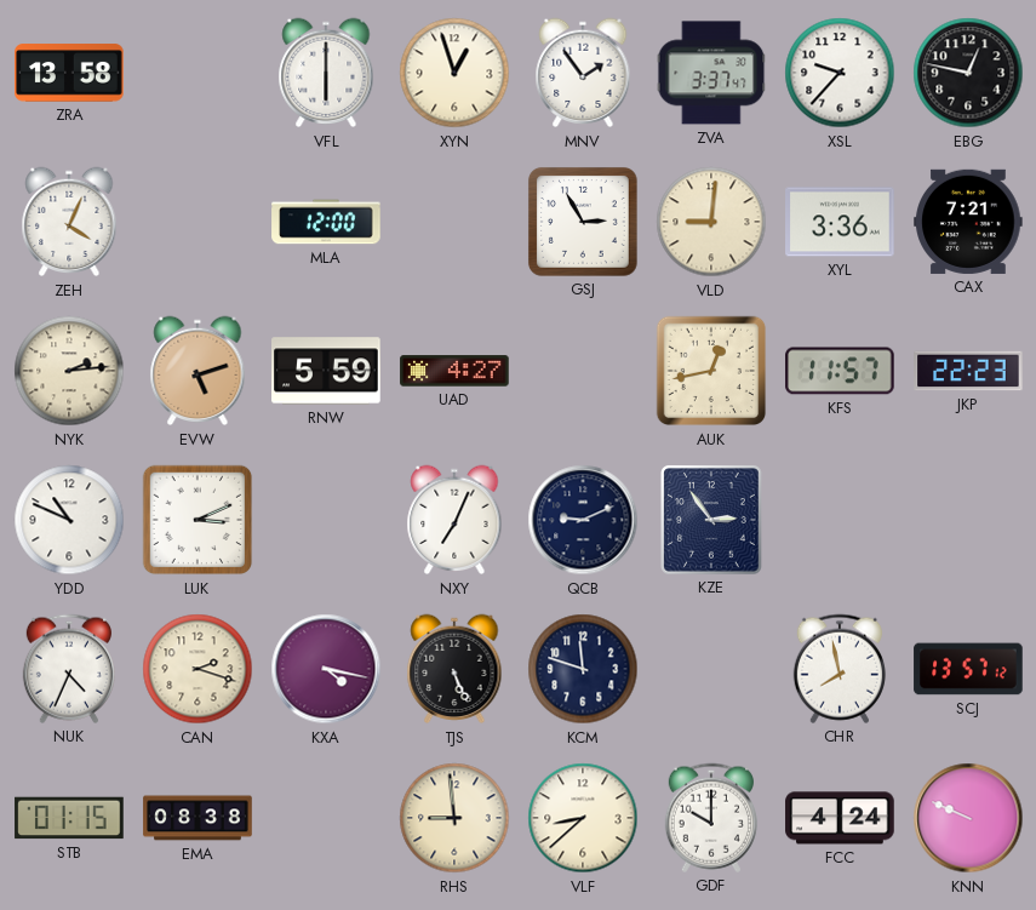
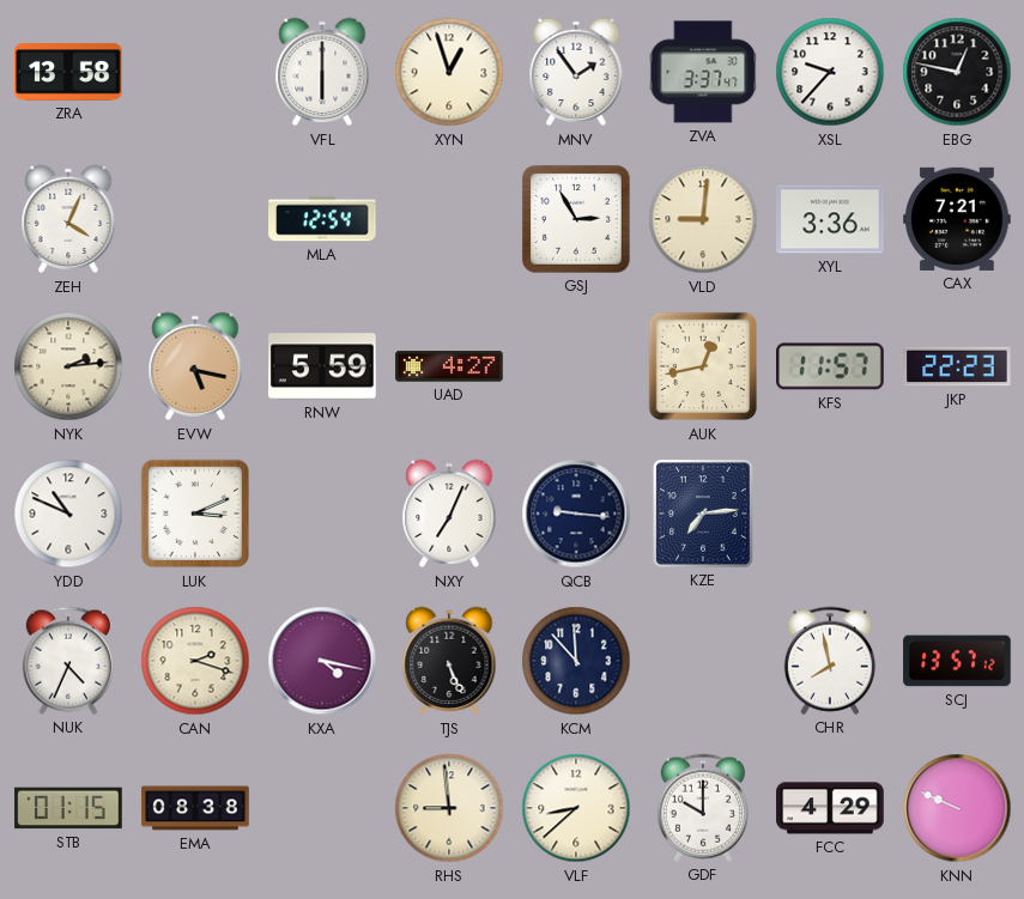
MLA: 12:00 -> 12:54 (322, 219)
EVW: 5:12 -> 5:17 (195, 366)
QCB: 9:11 -> 9:16 (576, 514)
KZE: 2:54 -> 7:14 (704, 514)
KCM: 11:48 -> 11:53 (576, 661)
FCC: 4:24 -> 4:29 (830, 808)
